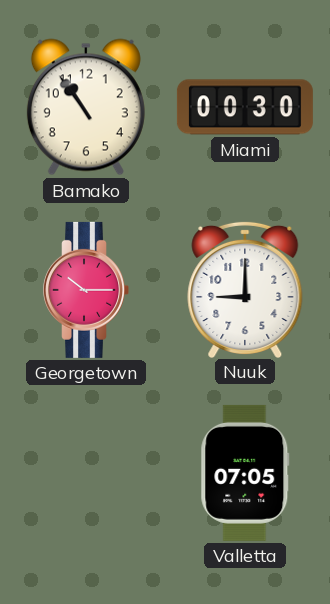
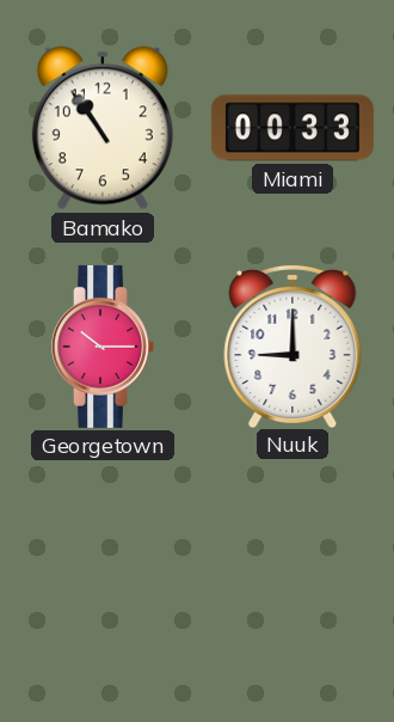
Miami: 00:30 -> 00:33 (293, 128)
Valletta: 07:05 -> none (245, 473)
